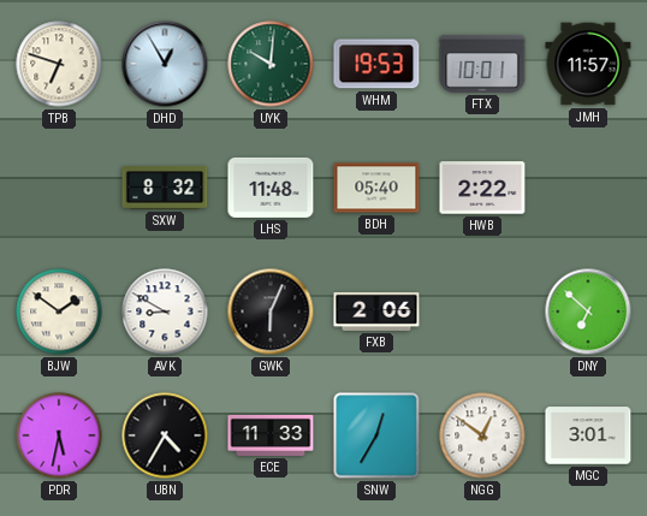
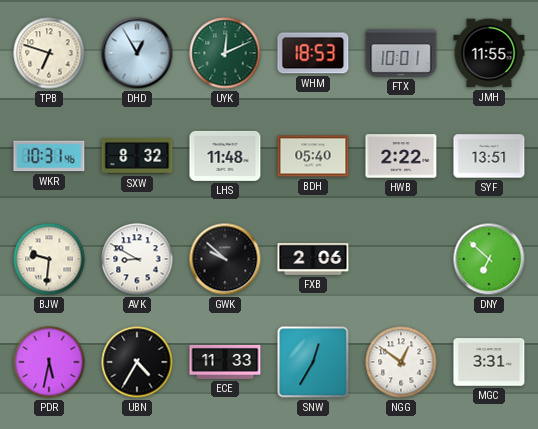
UYK: 10:01 -> 12:11 (225, 53)
WHM: 19:53 -> 18:53 (313, 53)
JMH: 11:57 -> 11:55 (489, 53)
WKR: none -> 10:31 (49, 156)
SYF: none -> 13:51 (489, 156)
BJW: 1:51 -> 9:31 (49, 259)
GWK: 6:04 -> 9:52 (225, 259)
MGC: 3:01 -> 3:31 (489, 362)
